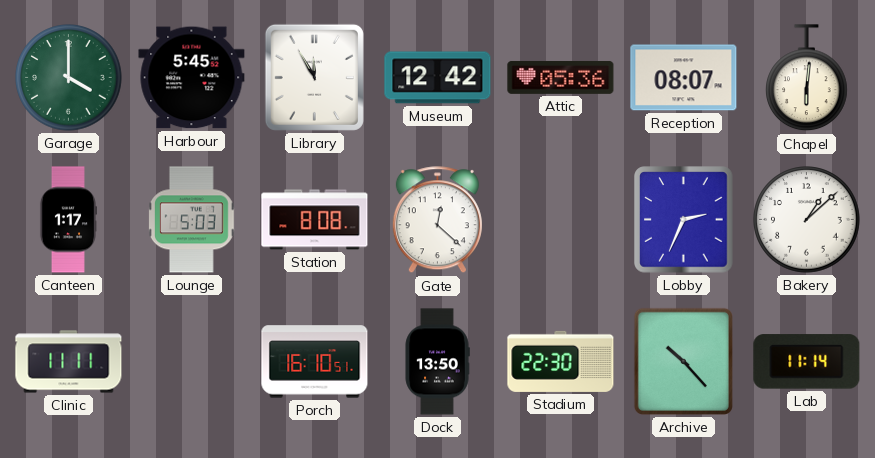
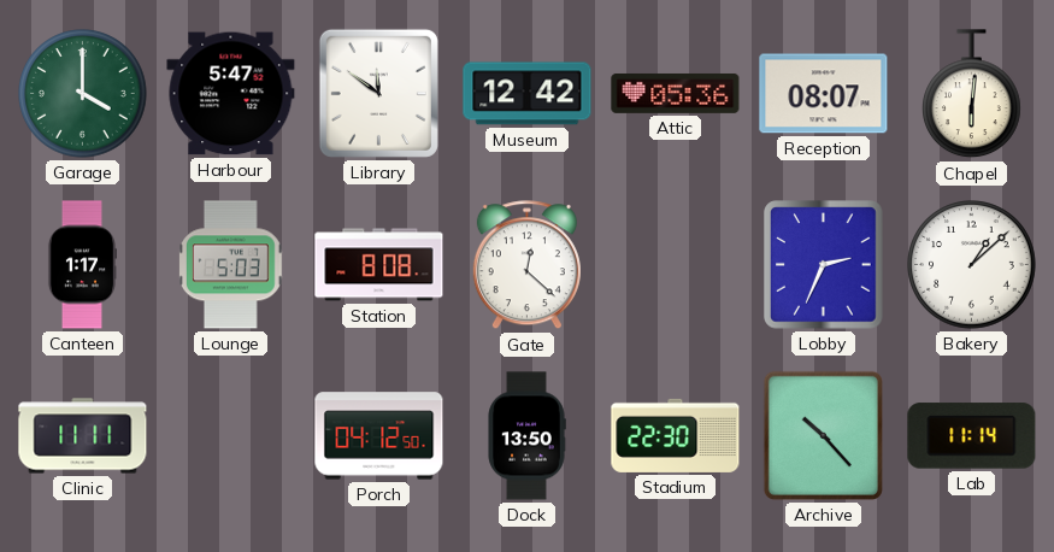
Harbour: 5:45 -> 5:47 (231, 94)
Library: 11:55 -> 11:51 (378, 93)
Porch: 16:10 -> 04:12 (379, 436)
